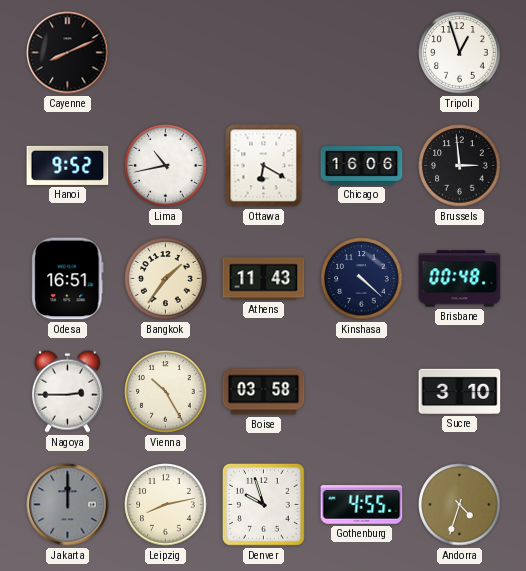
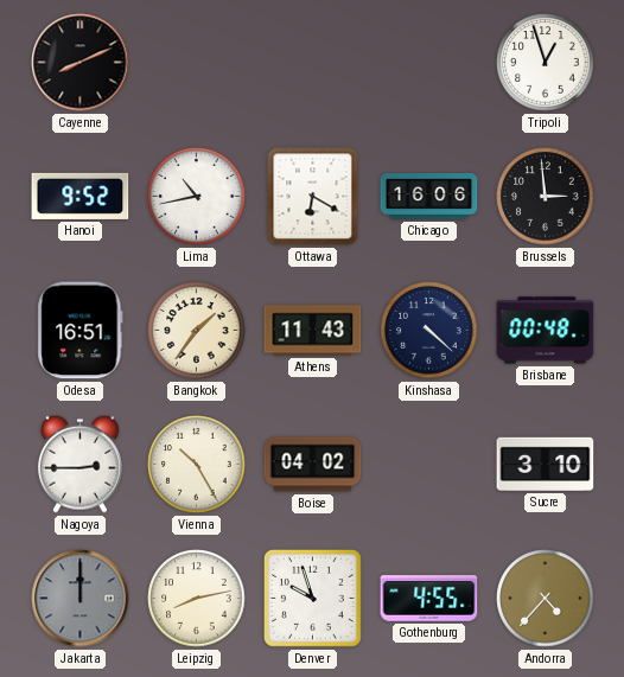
Boise: 03:58 -> 04:02 (313, 465)
Andorra: 4:33 -> 4:37 (546, 599)
